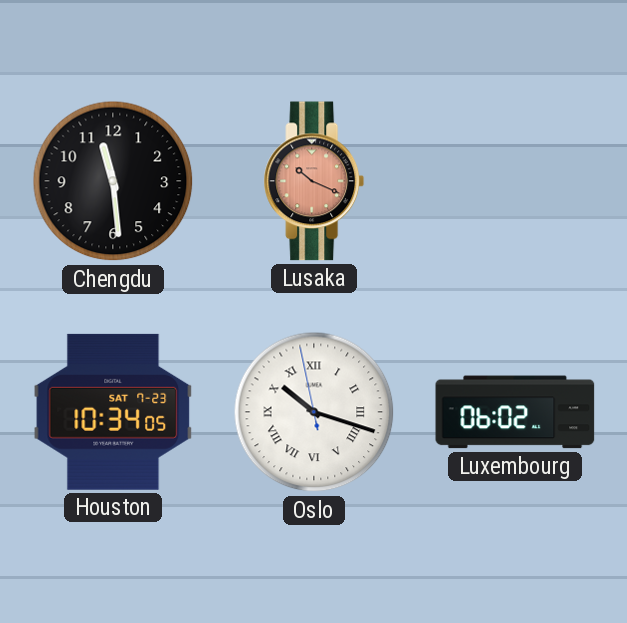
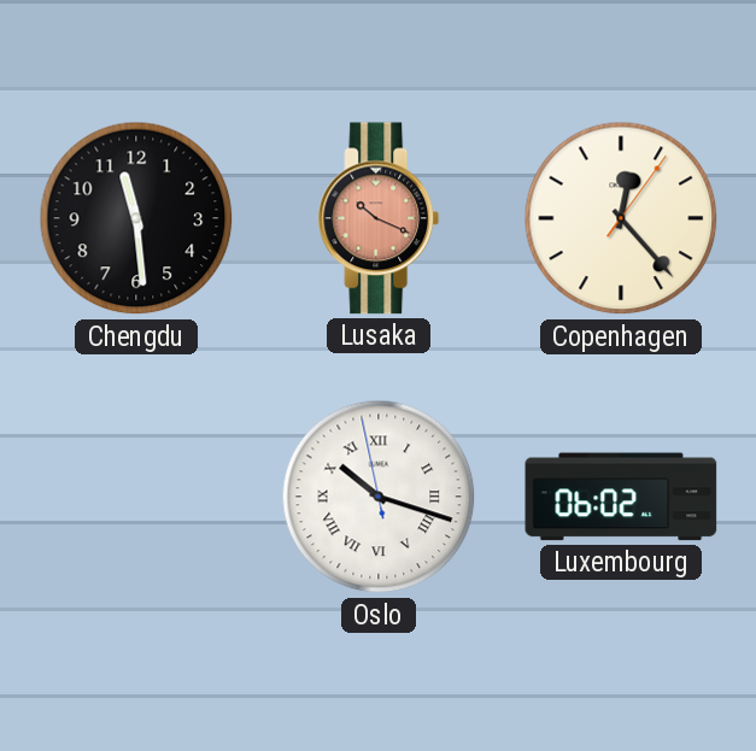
Copenhagen: none -> 12:23 (621, 218)
Houston: 10:34 -> none (113, 412)
